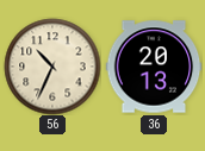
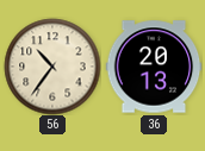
56: 10:34 -> 10:36 (52, 67)
